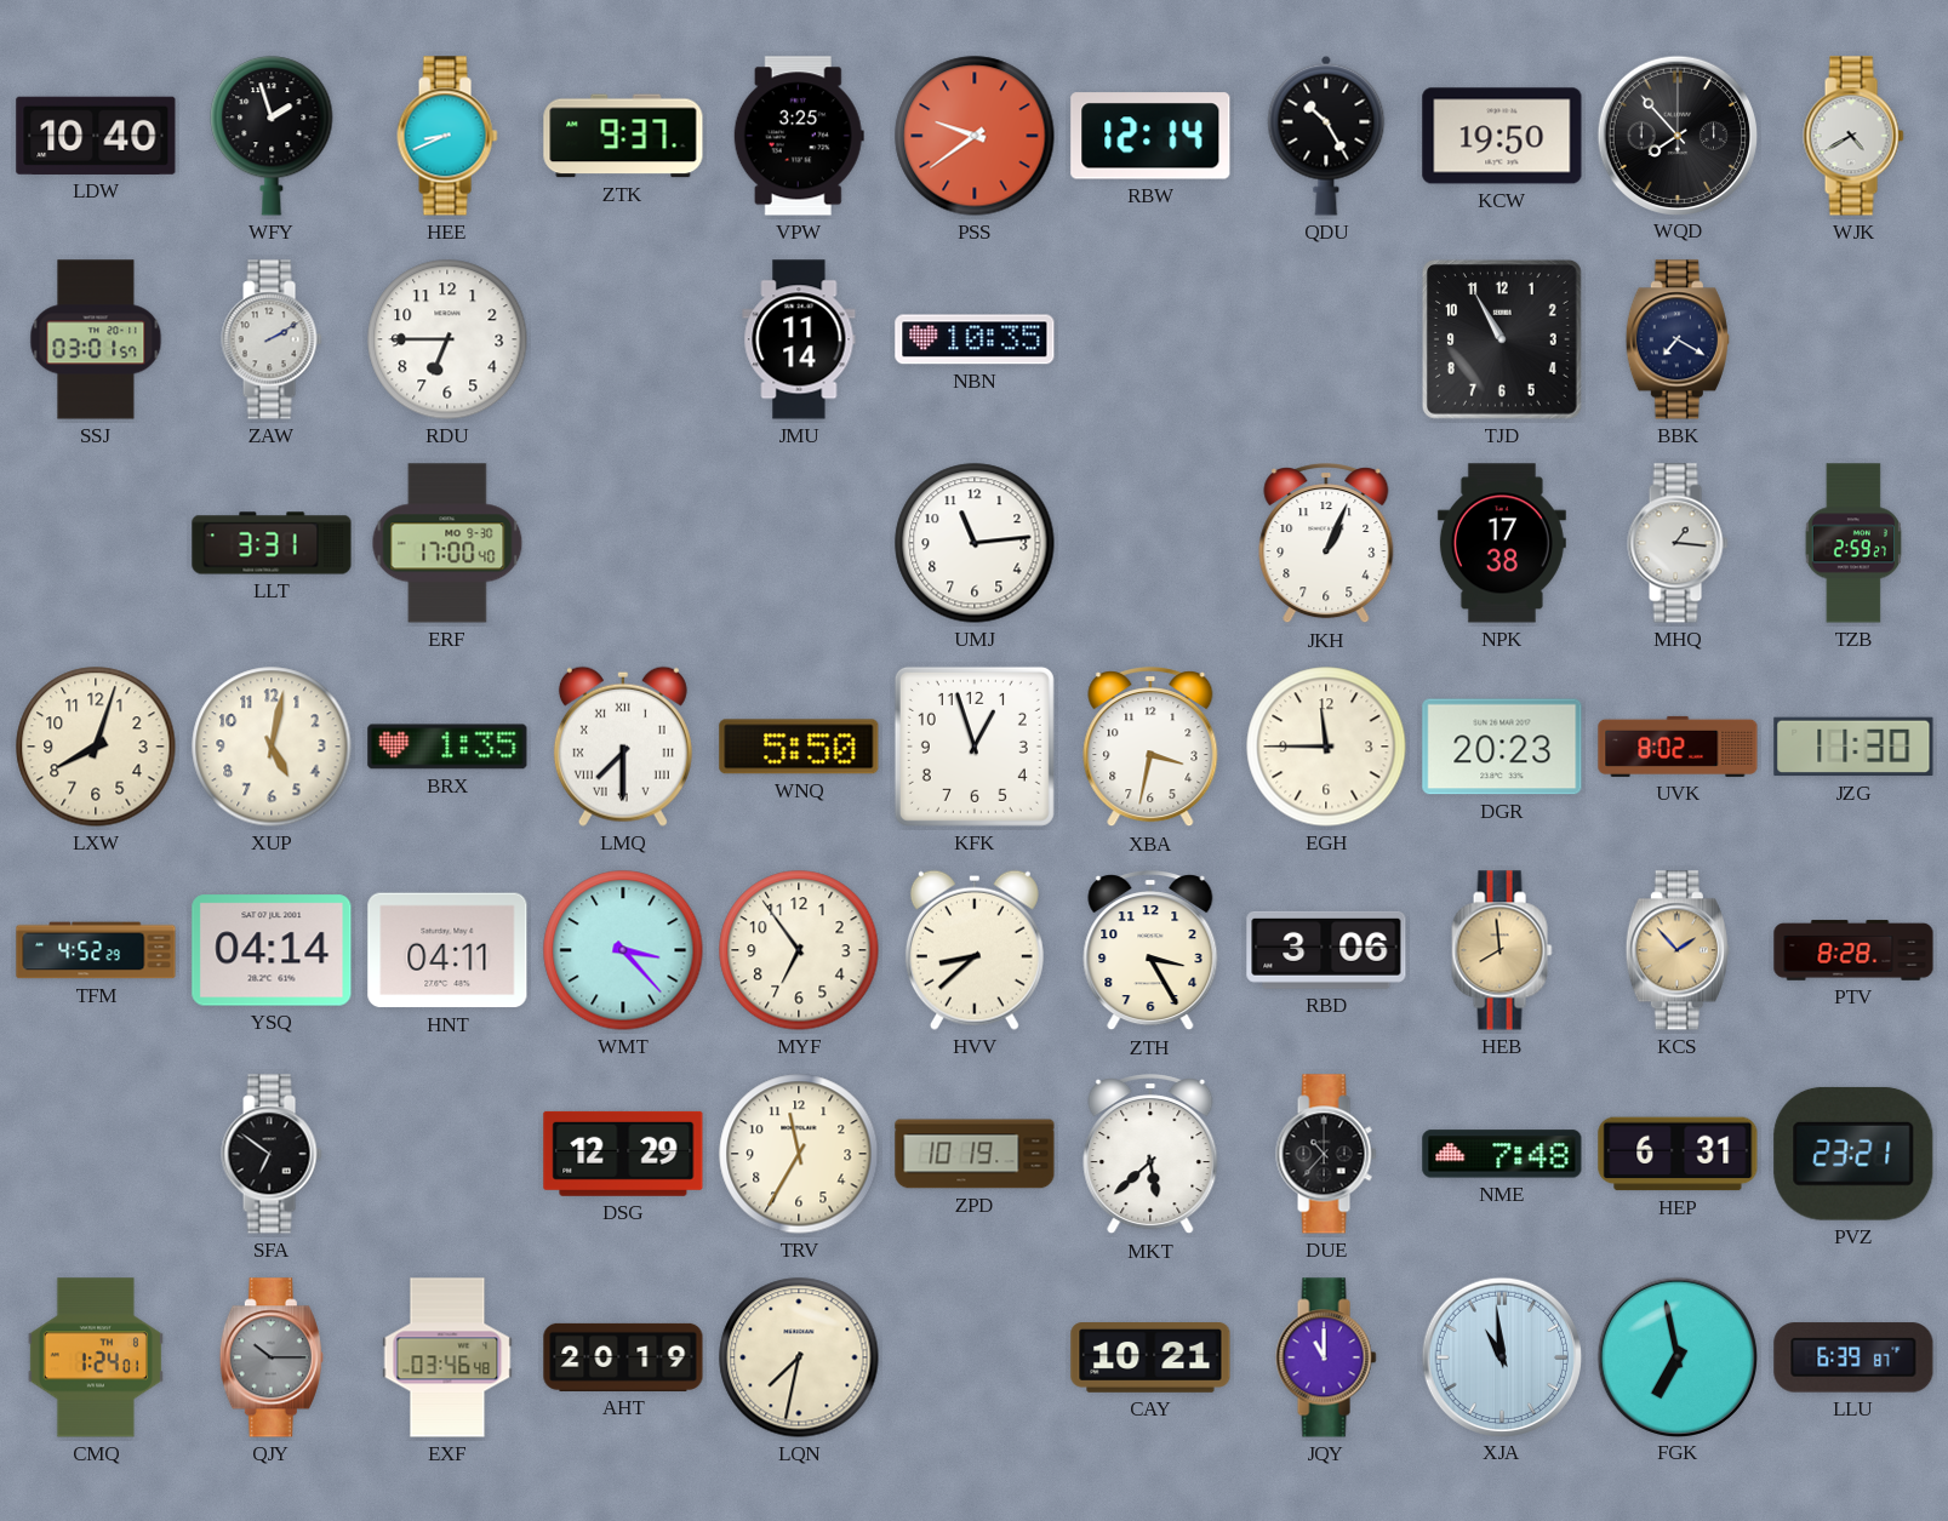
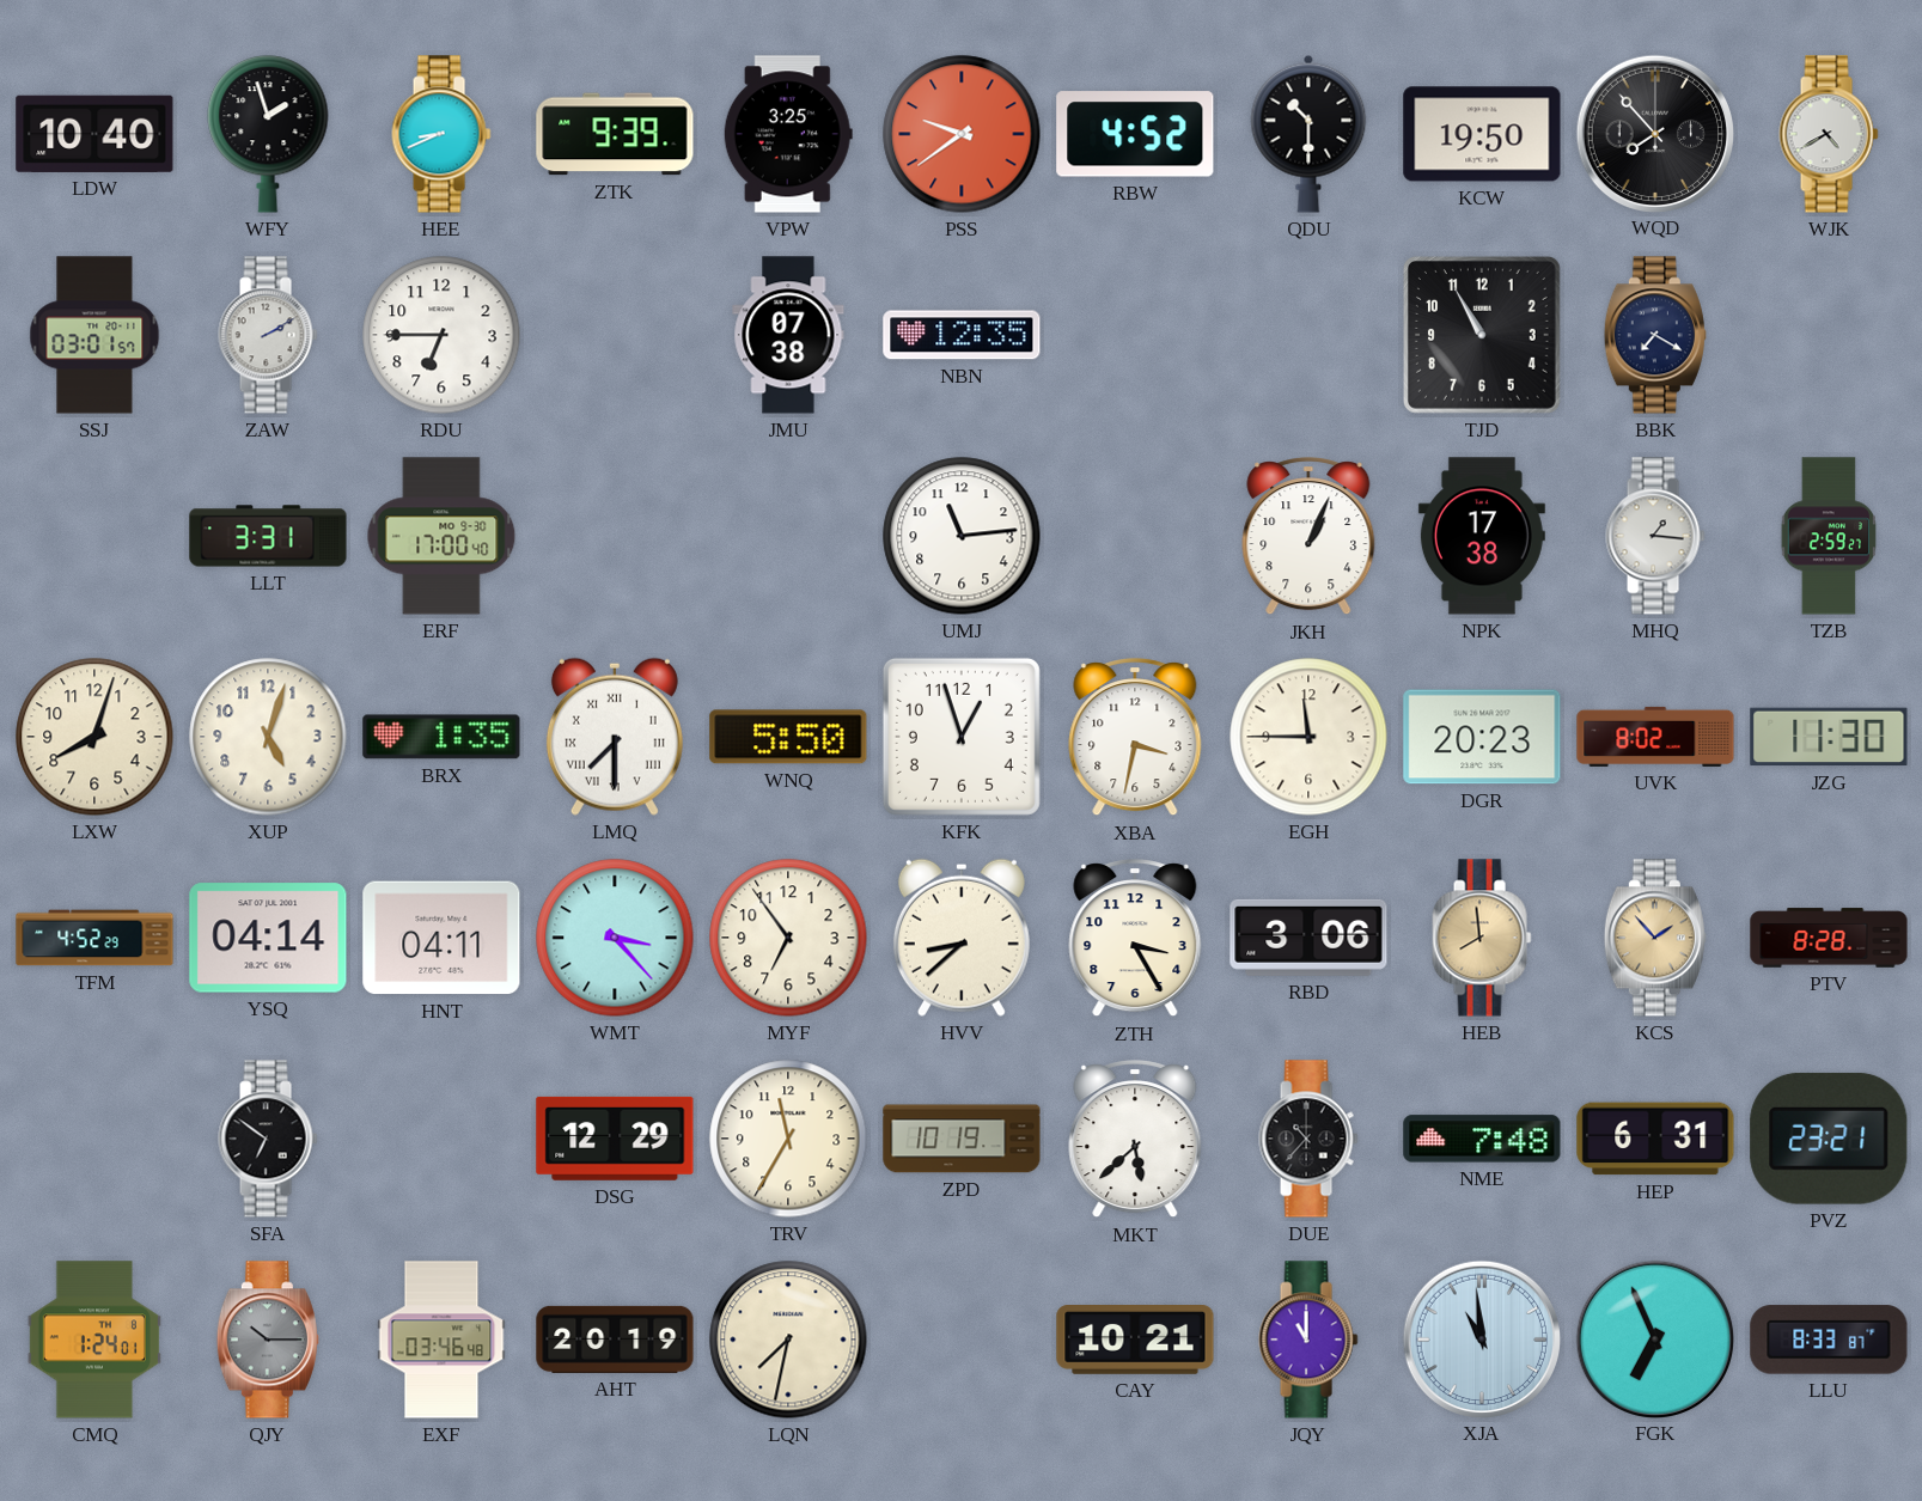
ZTK: 9:37 -> 9:39 (615, 134)
RBW: 12:14 -> 4:52 (1135, 134)
QDU: 10:25 -> 10:30 (1308, 134)
JMU: 11:14 -> 07:38 (788, 335)
NBN: 10:35 -> 12:35 (962, 335)
XUP: 5:02 -> 5:03 (268, 737)
FGK: 6:58 -> 6:56 (1654, 1338)
LLU: 6:39 -> 8:33 (1829, 1340)
